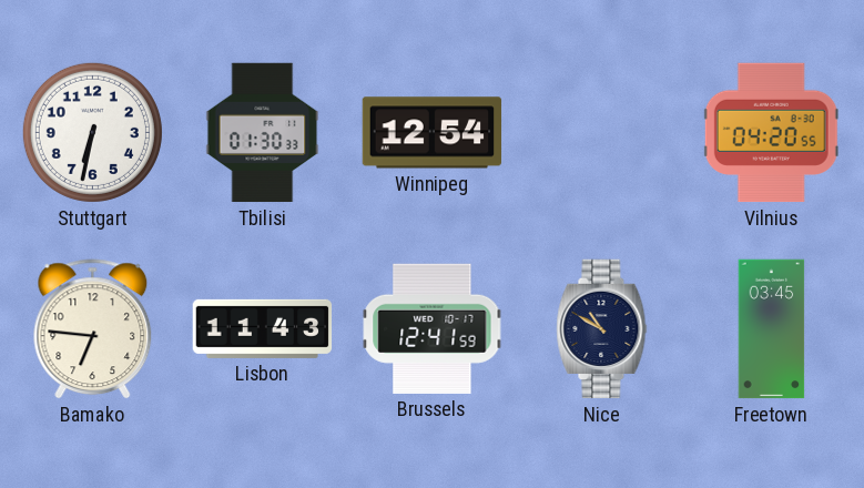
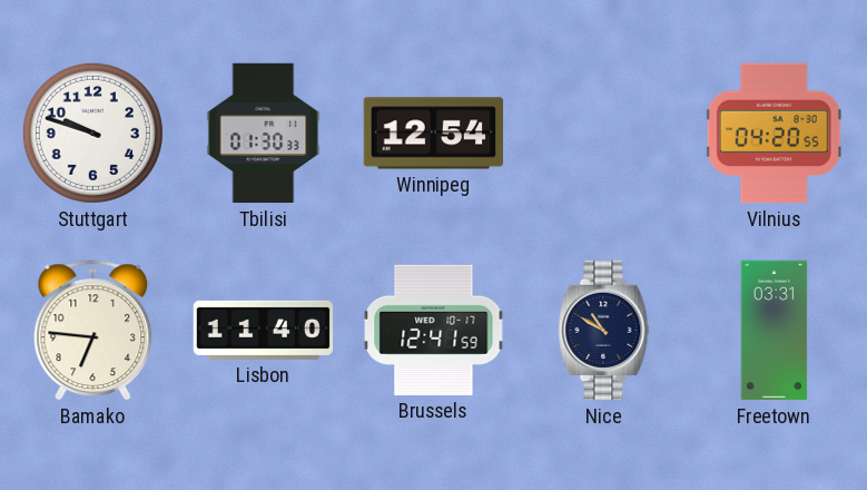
Stuttgart: 6:32 -> 9:48 (92, 133)
Lisbon: 11:43 -> 11:40 (264, 330)
Freetown: 03:45 -> 03:31 (775, 331)
